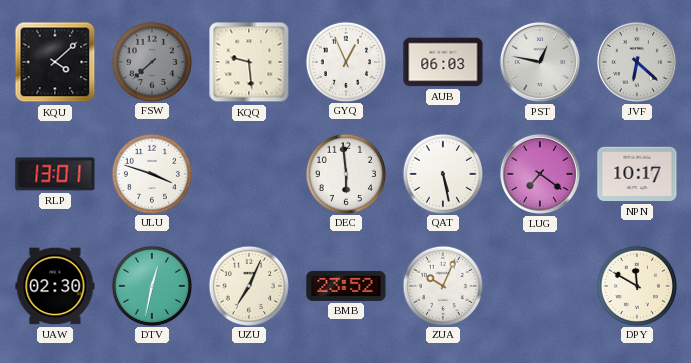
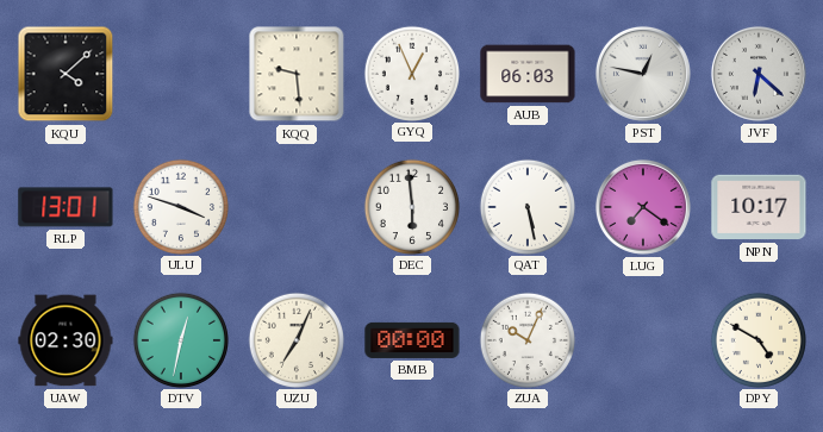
FSW: 7:38 -> none (151, 61)
BMB: 23:52 -> 00:00 (412, 340)
DPY: 11:50 -> 4:50 (757, 339)
